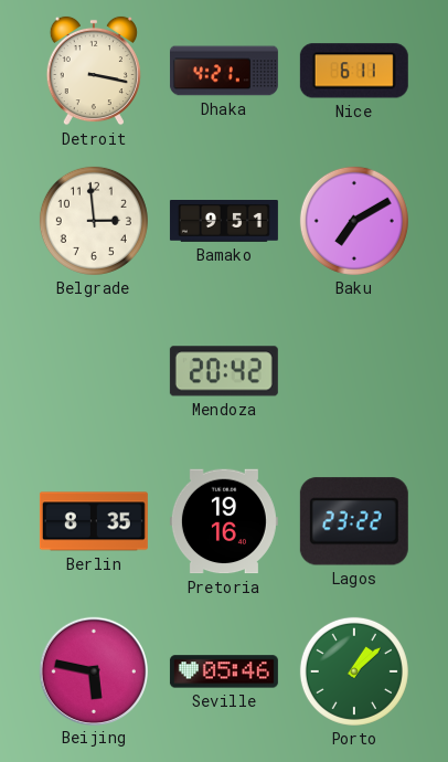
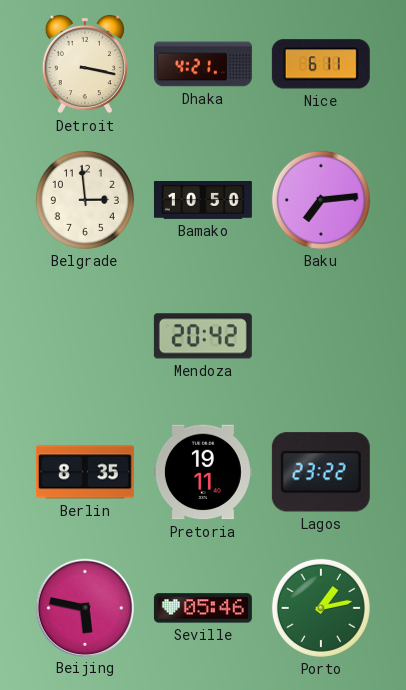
Bamako: 9:51 -> 10:50 (203, 201)
Baku: 7:10 -> 7:14 (321, 200)
Pretoria: 19:16 -> 19:11 (203, 472)
Porto: 1:08 -> 1:13 (321, 608)
